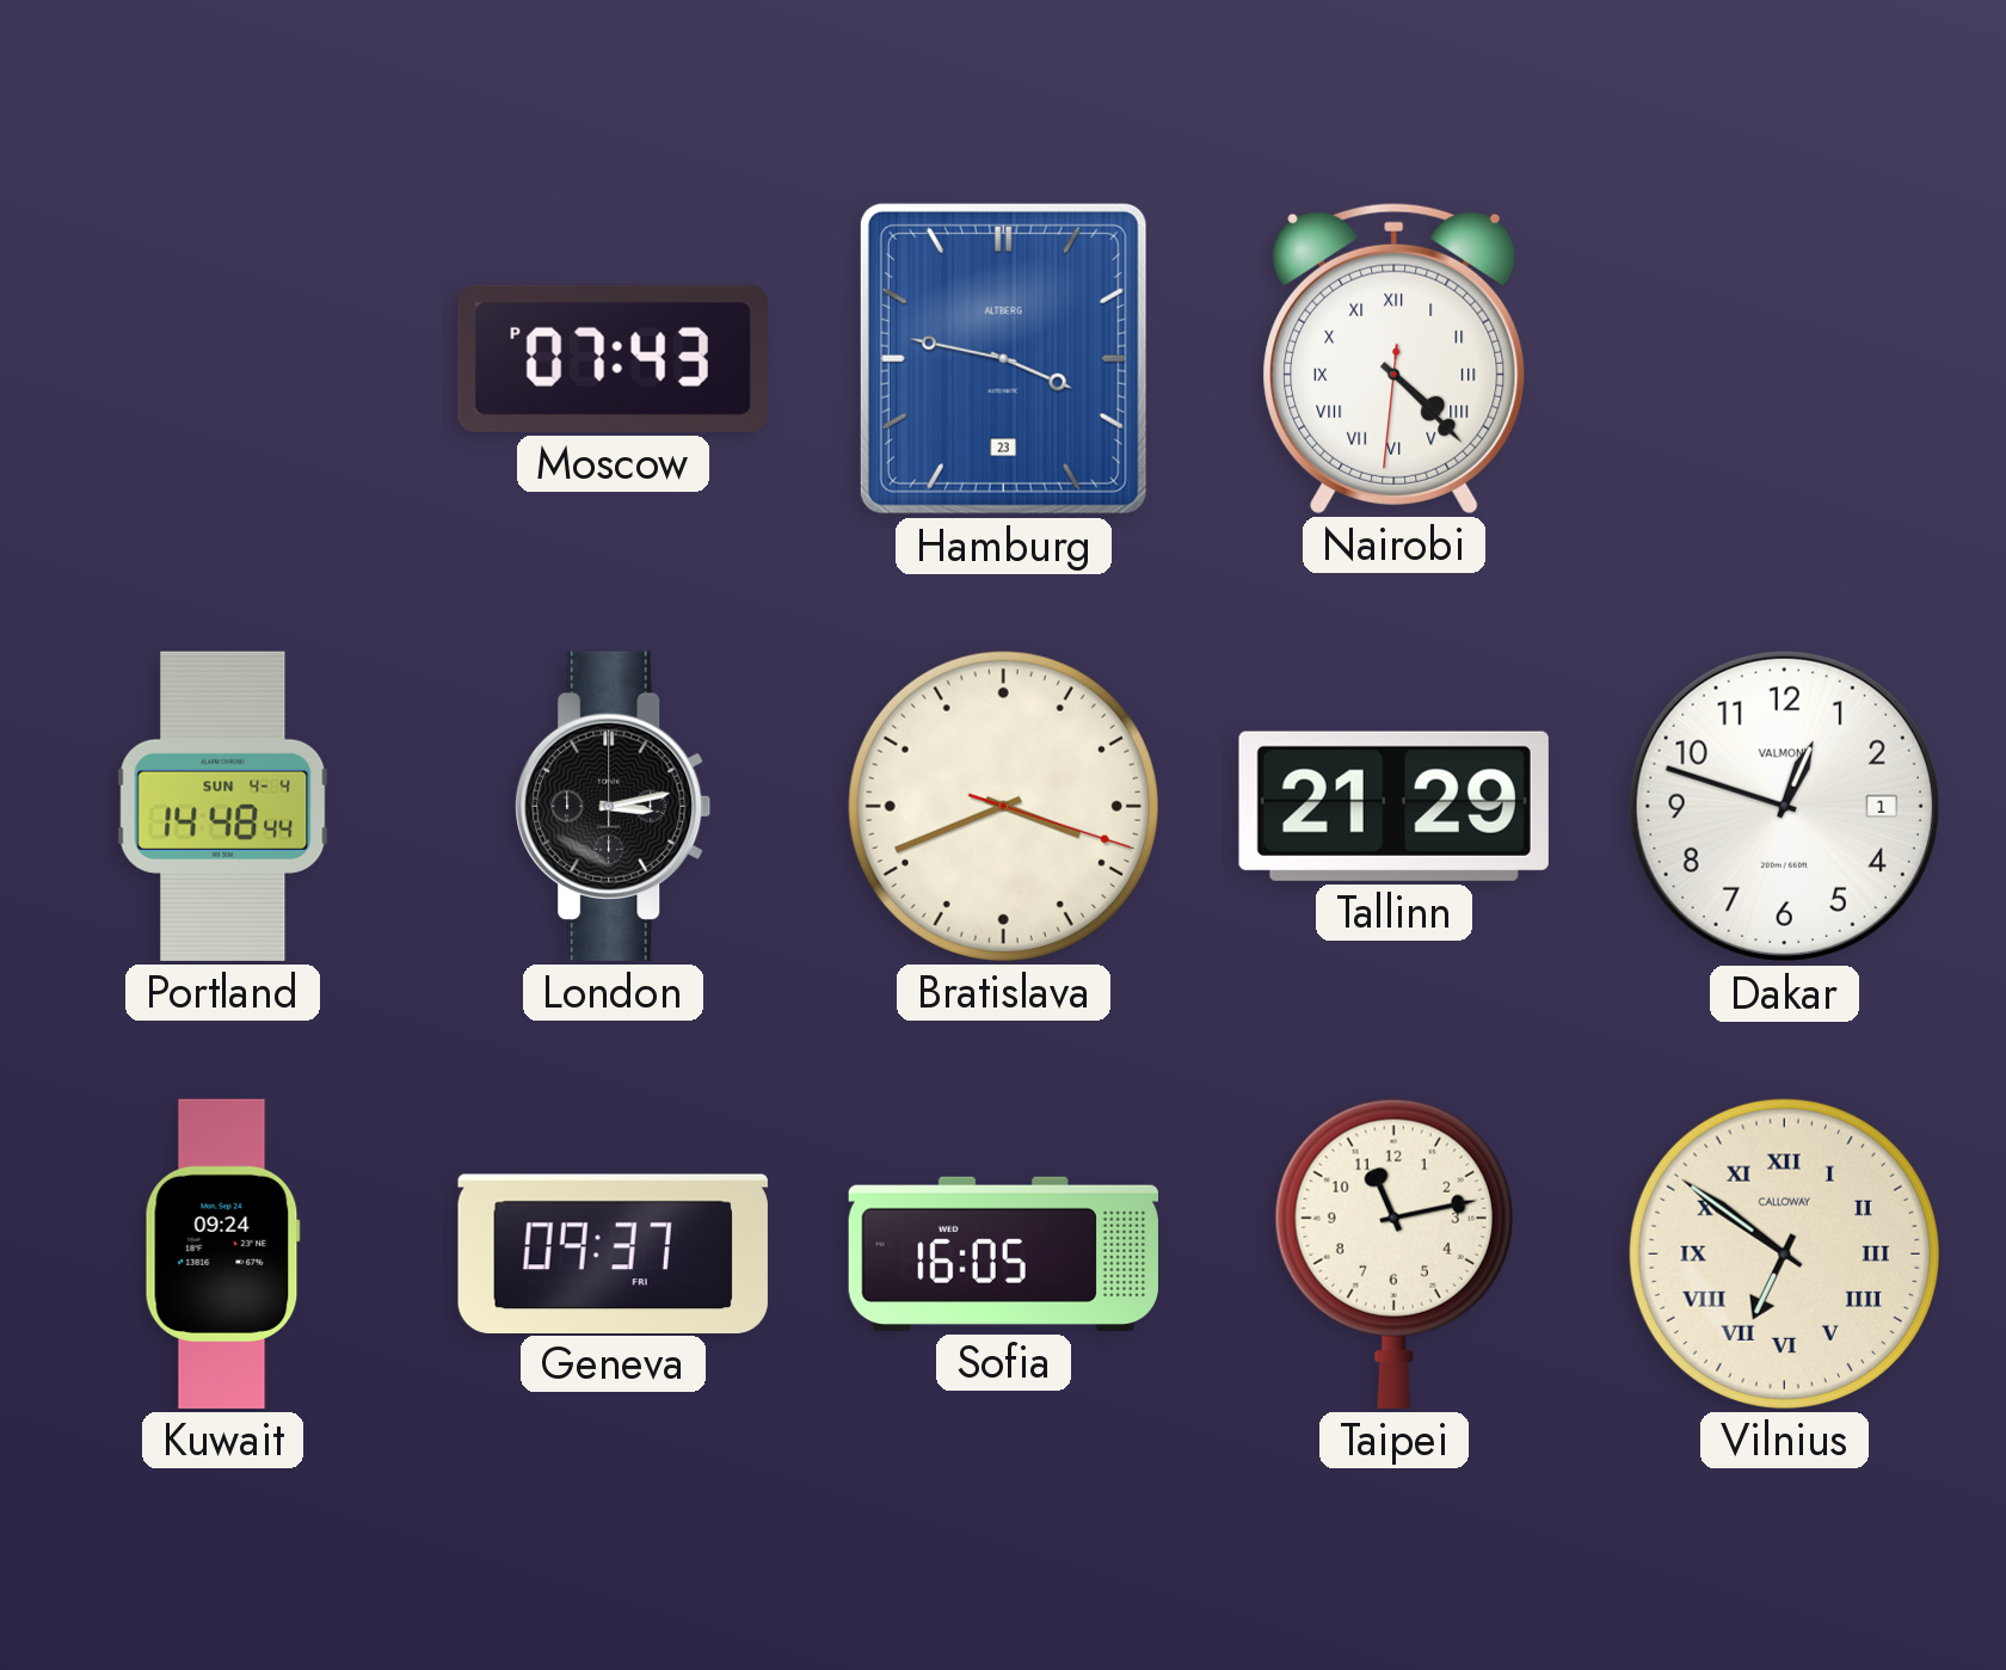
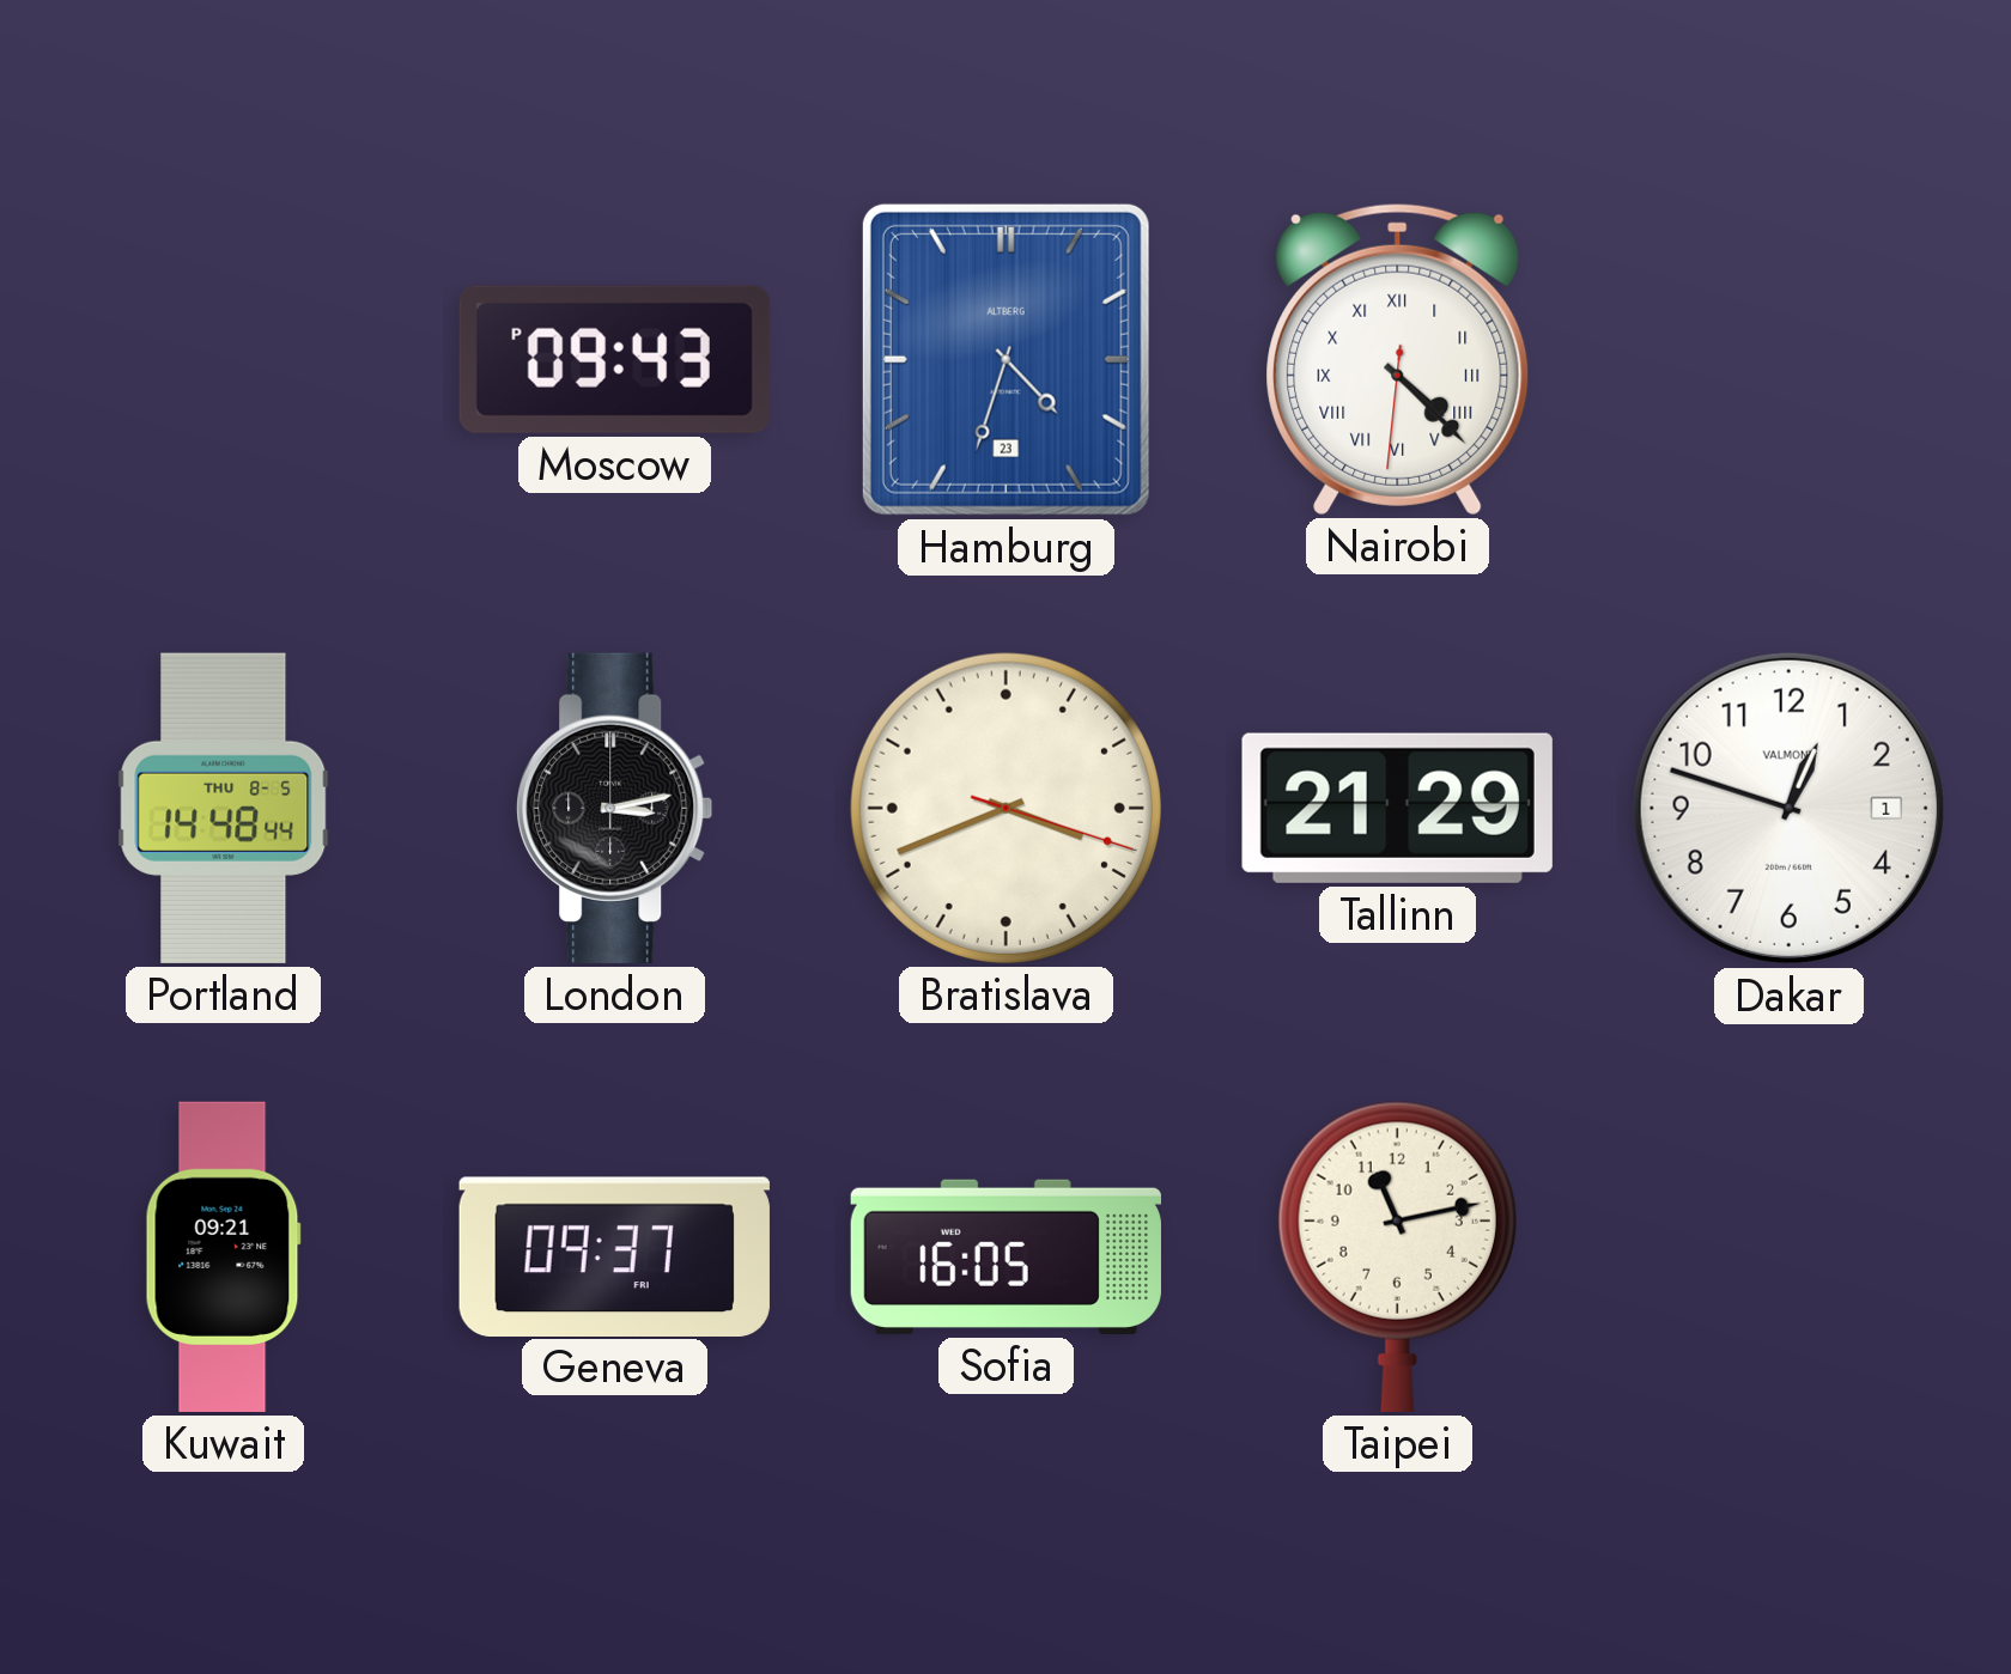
Moscow: 07:43 -> 09:43 (614, 359)
Hamburg: 3:47 -> 4:33 (1005, 359)
Portland date: SUN 4-4 -> THU 8-5 (224, 808)
Kuwait: 09:24 -> 09:21 (223, 1256)
Vilnius: 6:51 -> none (1784, 1253)
